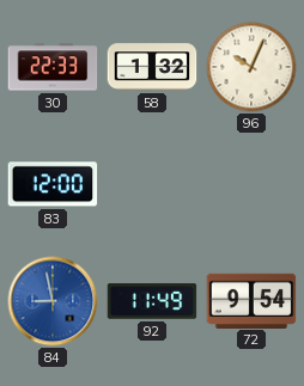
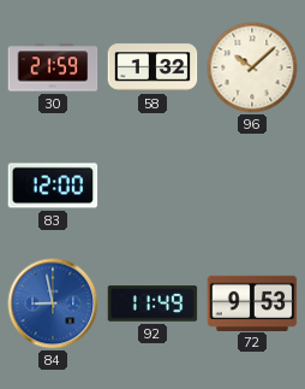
30: 22:33 -> 21:59 (53, 67)
96: 10:04 -> 10:08 (252, 67)
72: 9:54 -> 9:53 (252, 302)
